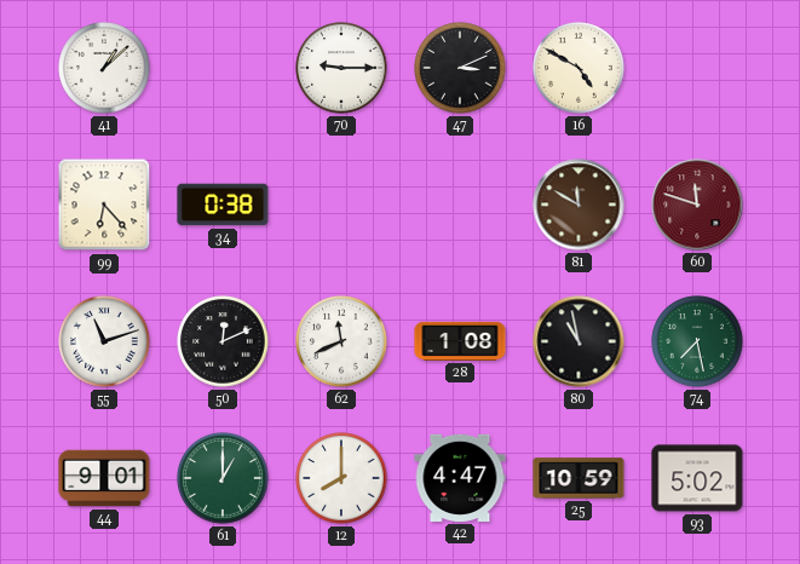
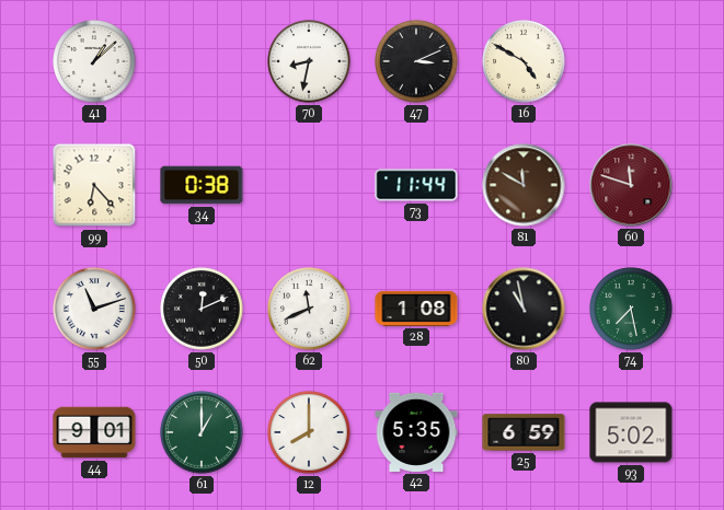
70: 9:15 -> 8:32 (309, 61)
73: none -> 11:44 (416, 185)
42: 4:47 -> 5:35 (416, 432)
25: 10:59 -> 6:59 (524, 432)
